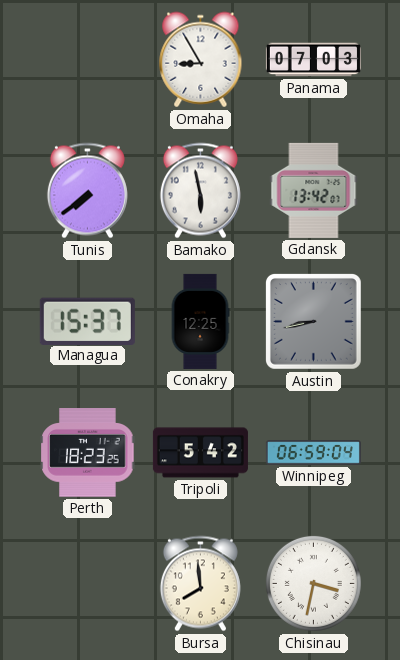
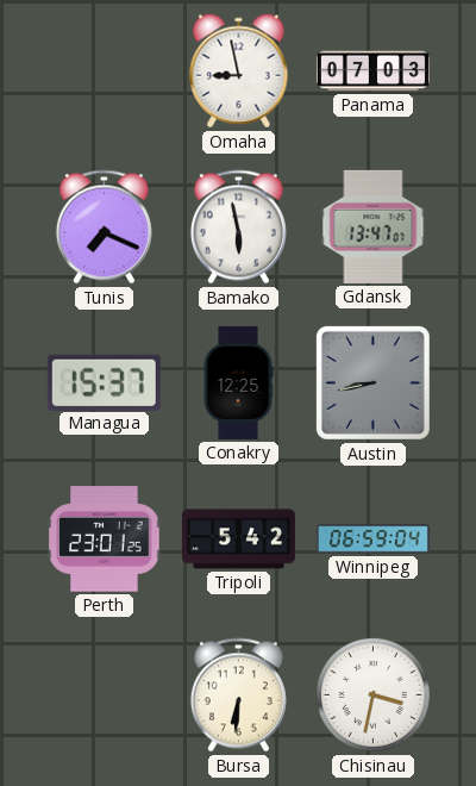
Omaha: 8:55 -> 8:58 (239, 71)
Tunis: 7:39 -> 7:19 (104, 227)
Gdansk: 13:42 -> 13:47 (374, 226)
Perth: 18:23 -> 23:01 (105, 539)
Bursa: 7:59 -> 6:31 (238, 695)
